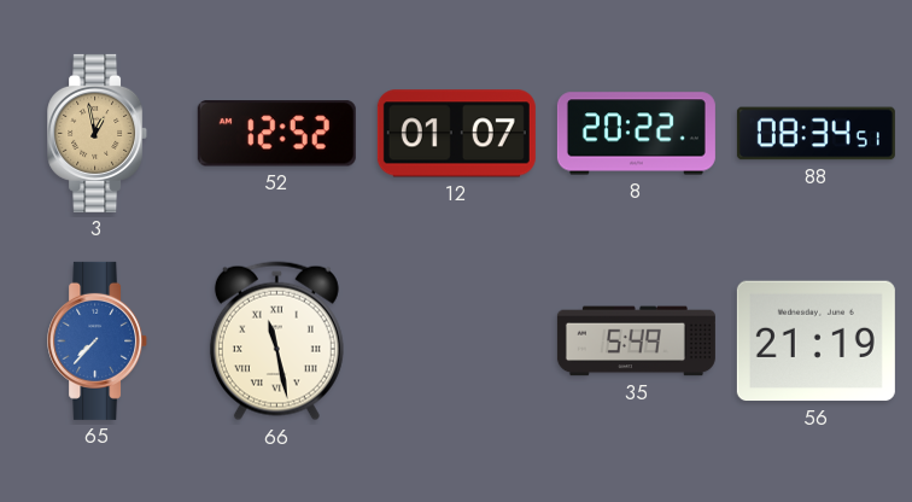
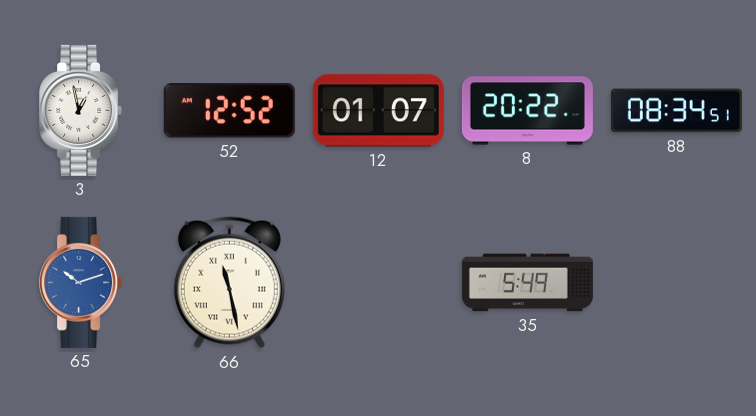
3 dial: champagne -> white (81, 110)
65: 7:37 -> 10:12 (81, 282)
56: 21:19 -> none (815, 342)
